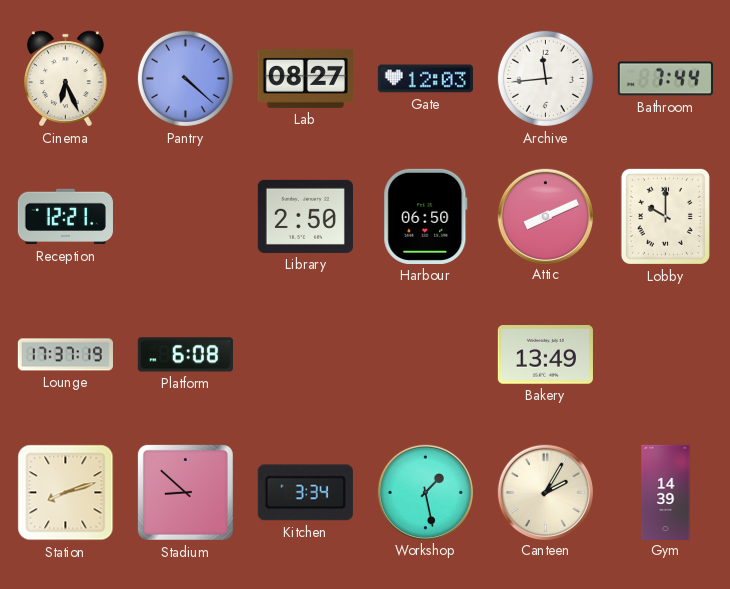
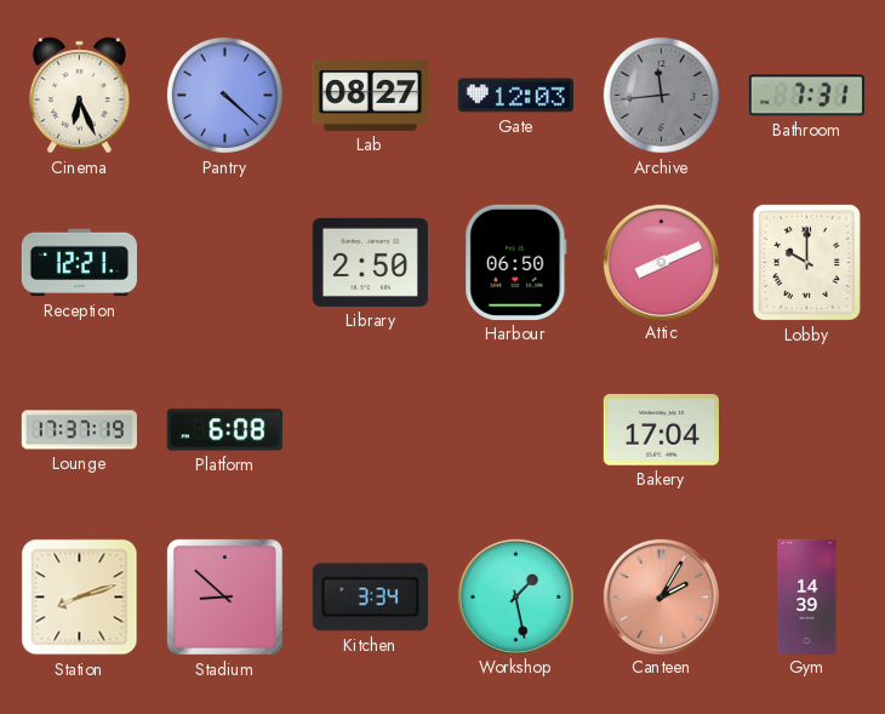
Archive dial: white -> grey (661, 95)
Bathroom: 7:44 -> 7:31 (806, 96)
Bakery: 13:49 -> 17:04 (661, 430)
Canteen dial: cream -> salmon (661, 596)
